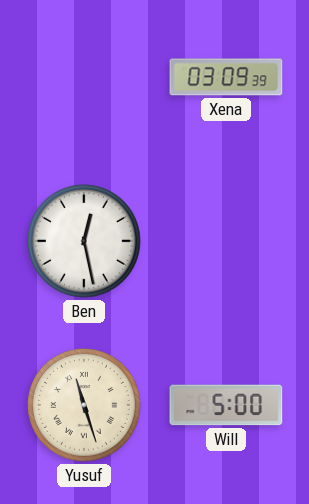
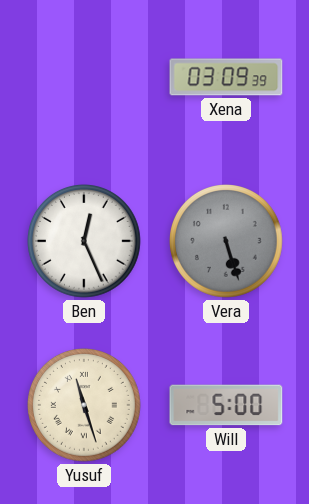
Ben: 12:28 -> 12:26 (85, 242)
Vera: none -> 5:27 (227, 242)
